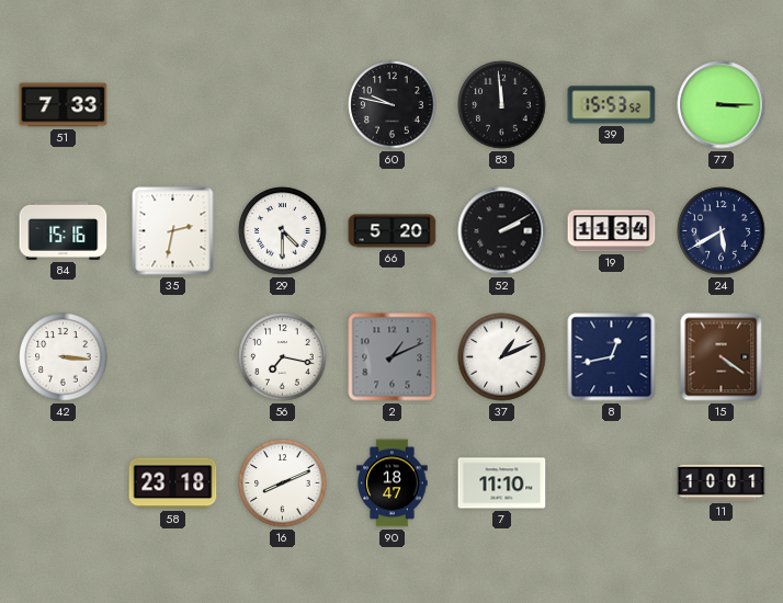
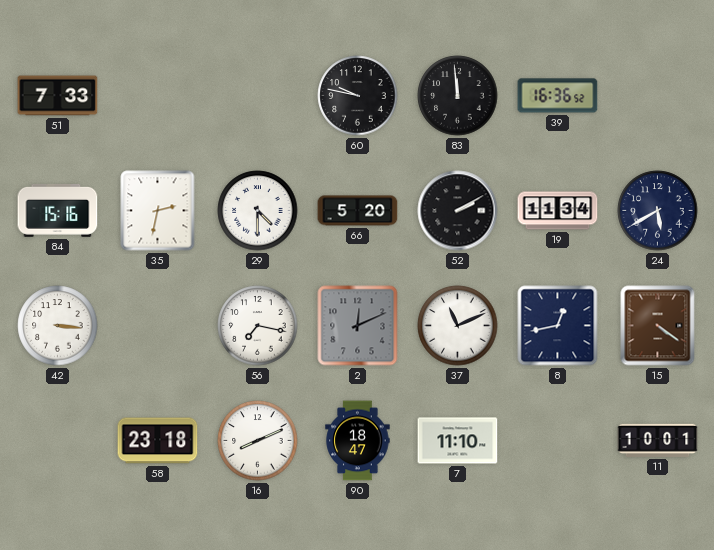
39: 15:53 -> 16:36 (558, 96)
77: 3:15 -> none (722, 105)
2: 1:11 -> 12:11 (358, 326)
37: 1:11 -> 11:11 (458, 326)
